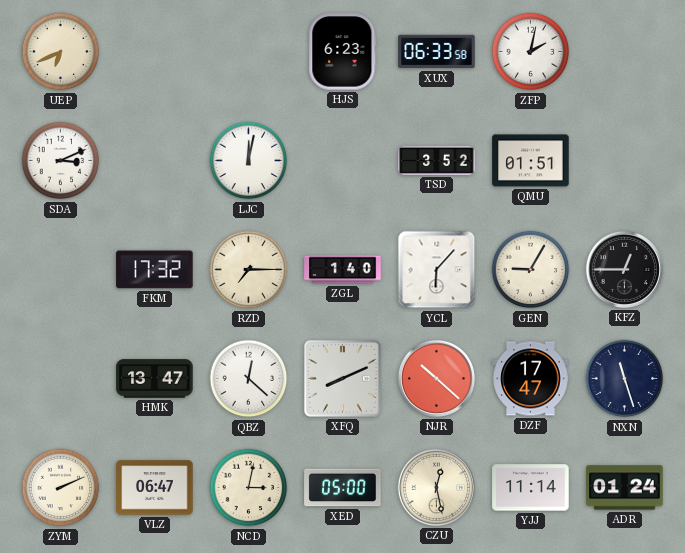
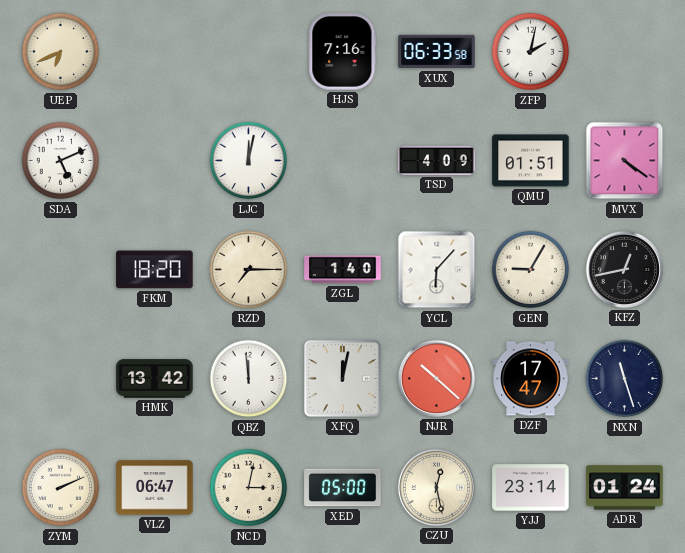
HJS: 6:23 -> 7:16 (343, 52)
SDA: 3:11 -> 5:11 (61, 161)
TSD: 3:52 -> 4:09 (437, 160)
MVX: none -> 4:21 (625, 161)
FKM: 17:32 -> 18:20 (155, 270)
KFZ: 12:45 -> 12:43 (624, 269)
HMK: 13:47 -> 13:42 (155, 379)
QBZ: 12:22 -> 11:59 (249, 379)
XFQ: 8:11 -> 12:02 (342, 378)
YJJ: 11:14 -> 23:14 (531, 488)
